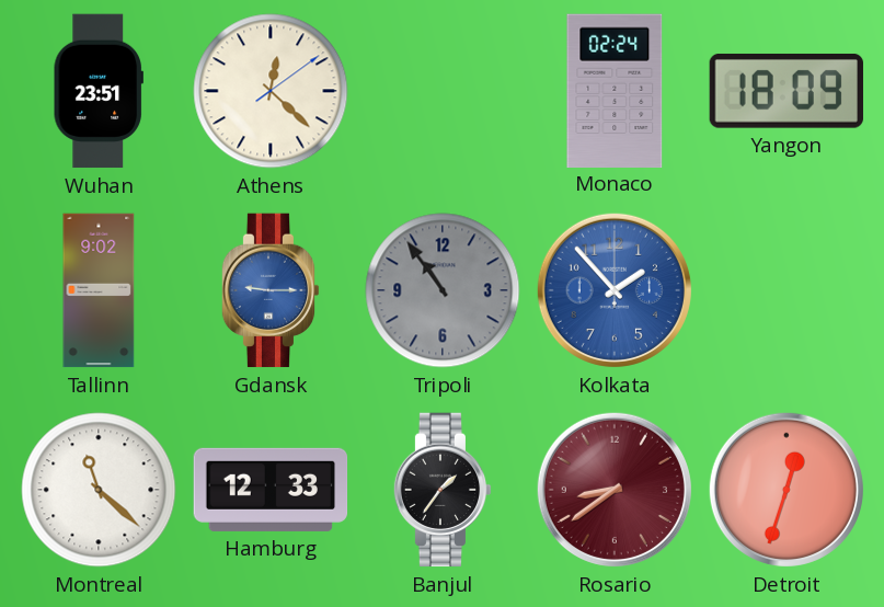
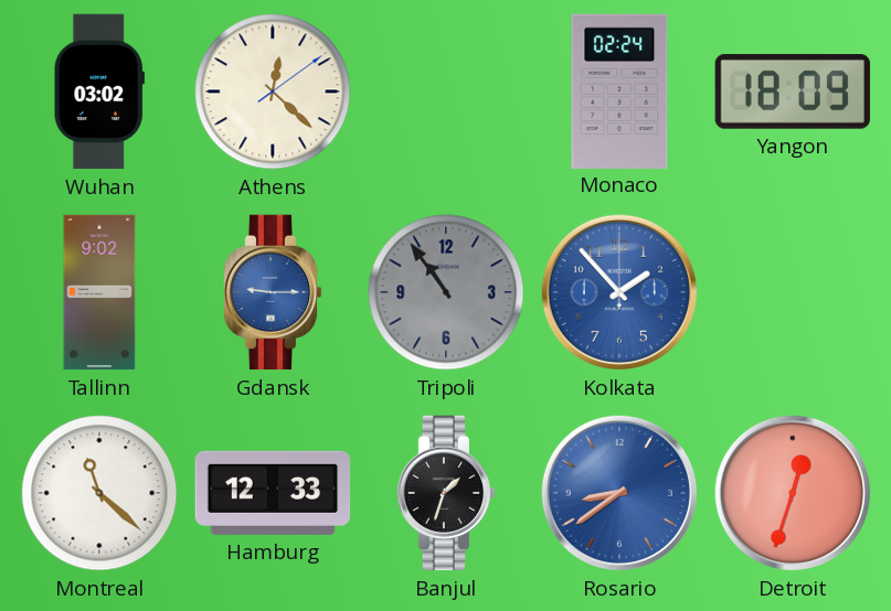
Wuhan: 23:51 -> 03:02 (99, 92)
Banjul: 1:36 -> 1:33 (446, 493)
Rosario dial: burgundy -> blue (619, 493)
